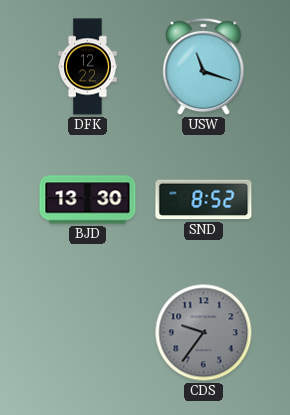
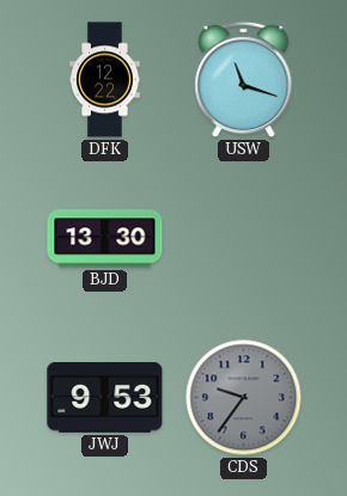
SND: 8:52 -> none (204, 200)
JWJ: none -> 9:53 (105, 398)
